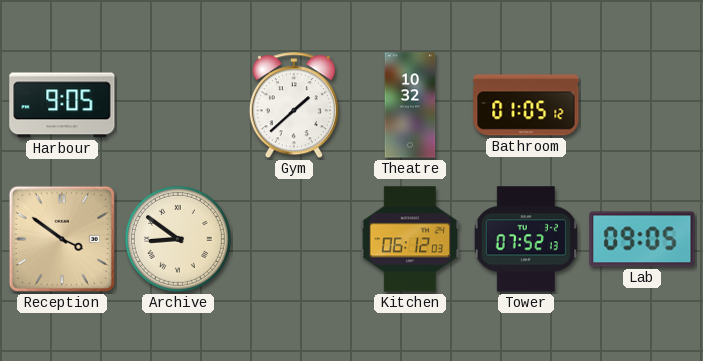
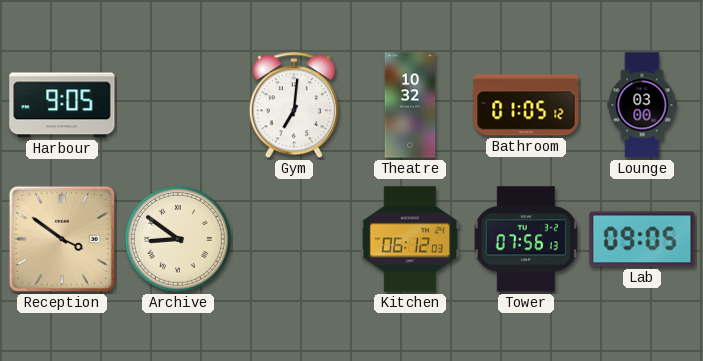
Gym: 1:38 -> 7:01 (294, 106)
Lounge: none -> 03:00 (642, 105)
Tower: 07:52 -> 07:56 (525, 239)
